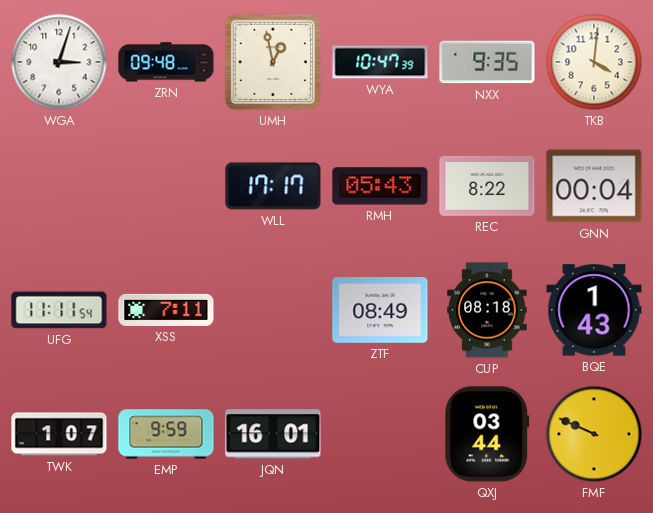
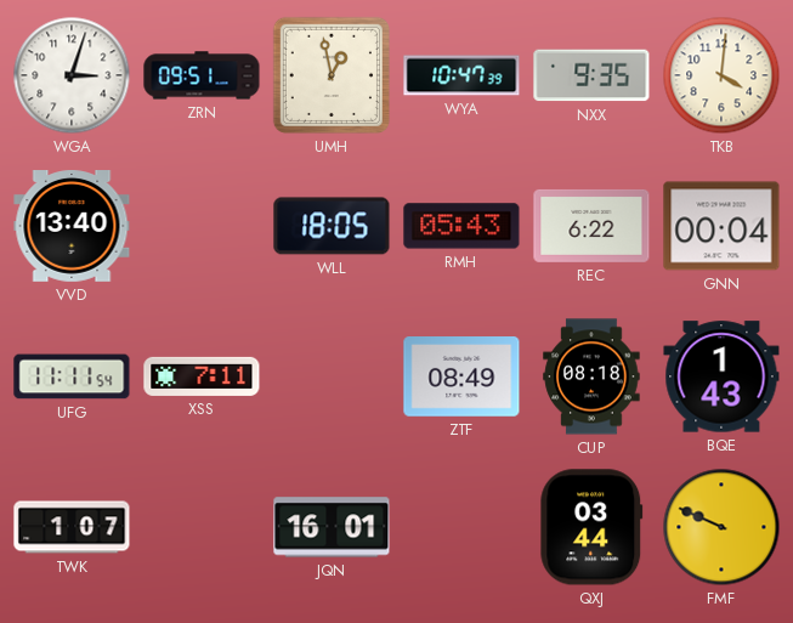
ZRN: 09:48 -> 09:51 (202, 75)
VVD: none -> 13:40 (72, 227)
WLL: 17:17 -> 18:05 (332, 226)
REC: 8:22 -> 6:22 (591, 226)
EMP: 9:59 -> none (166, 434)
